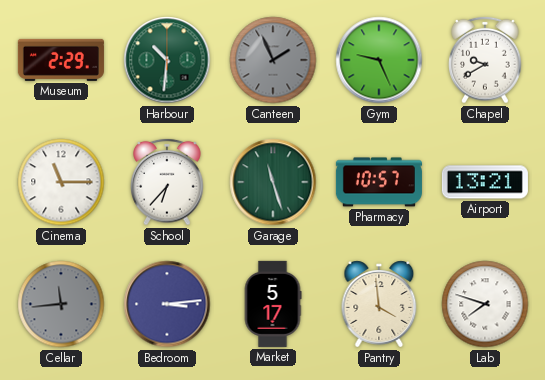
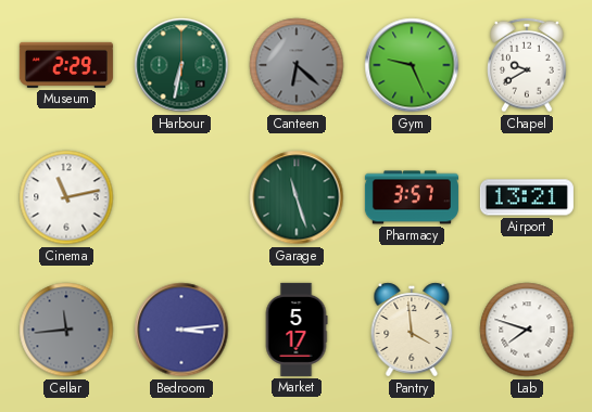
Harbour: 10:31 -> 6:32 (181, 65)
Canteen: 1:56 -> 6:22 (297, 65)
Cinema: 11:15 -> 11:13 (66, 197)
School: 6:37 -> none (167, 182)
Pharmacy: 10:57 -> 3:57 (412, 197)
